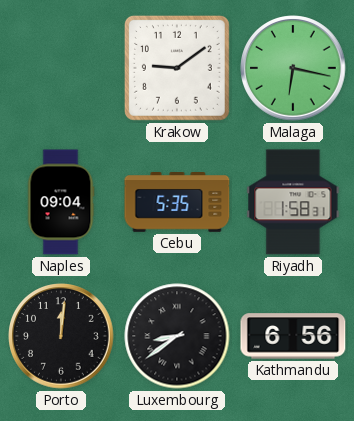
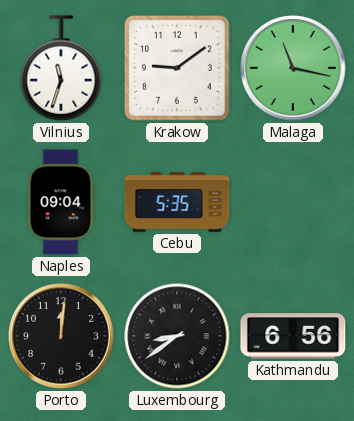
Vilnius: none -> 11:33 (61, 68)
Malaga: 6:17 -> 11:17 (293, 68)
Riyadh: 1:58 -> none (293, 202)
